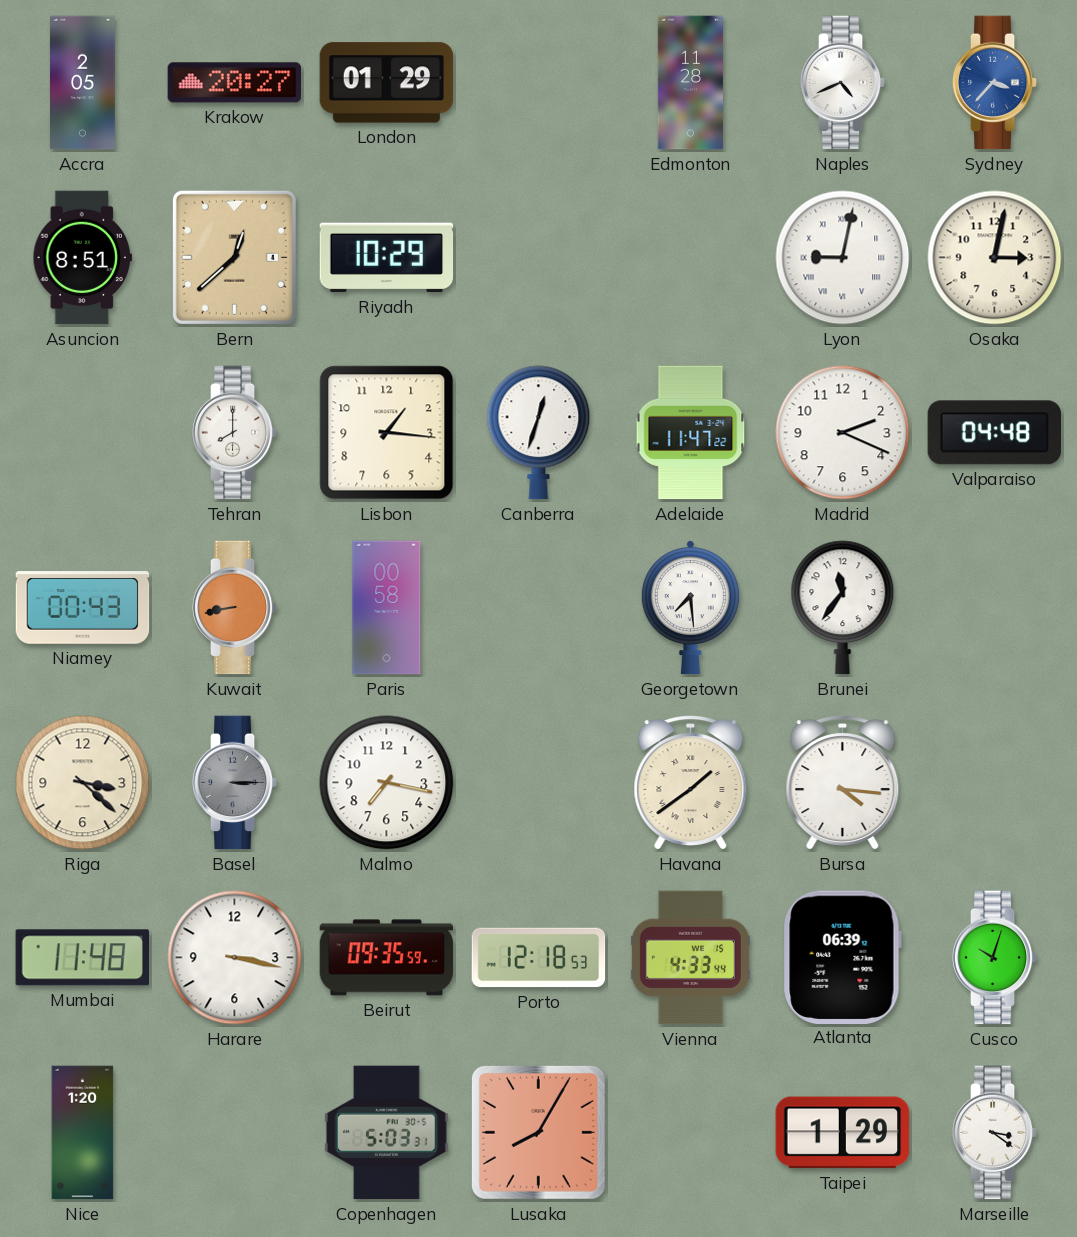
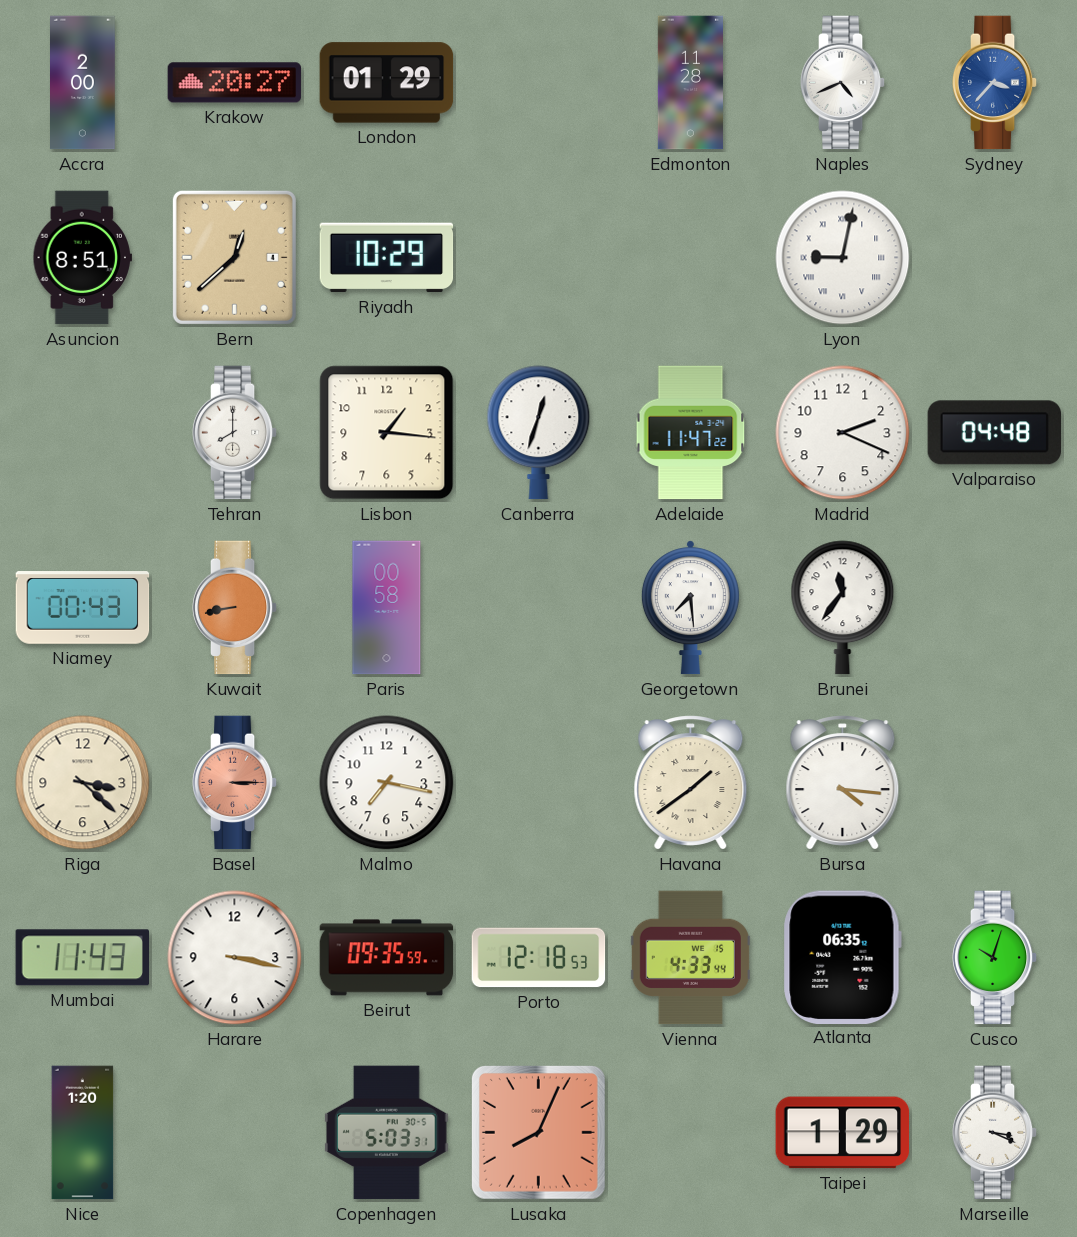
Accra: 2:05 -> 2:00 (83, 83)
Osaka: 3:02 -> none (995, 258)
Basel dial: grey -> salmon (235, 783)
Mumbai: 11:48 -> 11:43 (82, 958)
Atlanta: 06:39 -> 06:35 (842, 957)
Lusaka: 8:05 -> 8:04 (538, 1132)
Marseille: 3:21 -> 3:19 (995, 1133)
